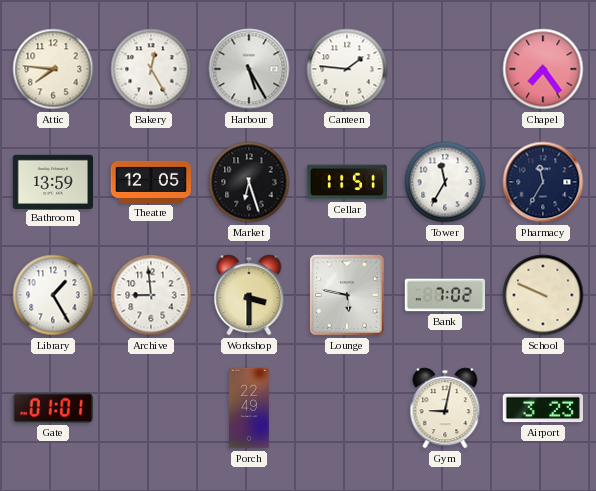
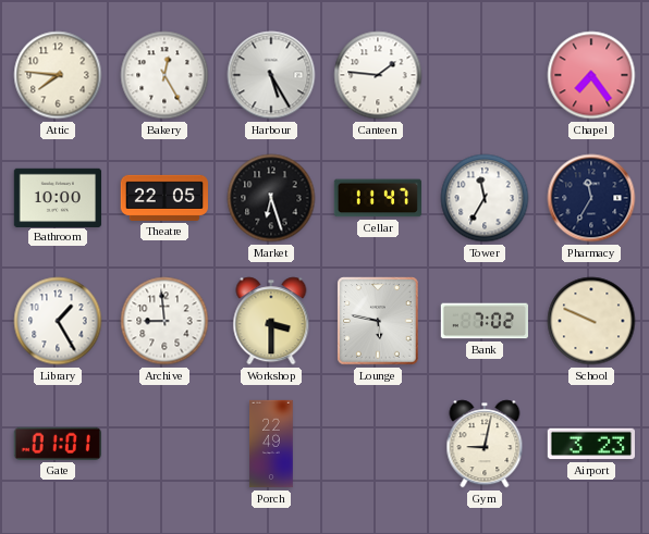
Bathroom: 13:59 -> 10:00 (57, 197)
Theatre: 12:05 -> 22:05 (163, 198)
Cellar: 11:51 -> 11:47 (377, 198)
